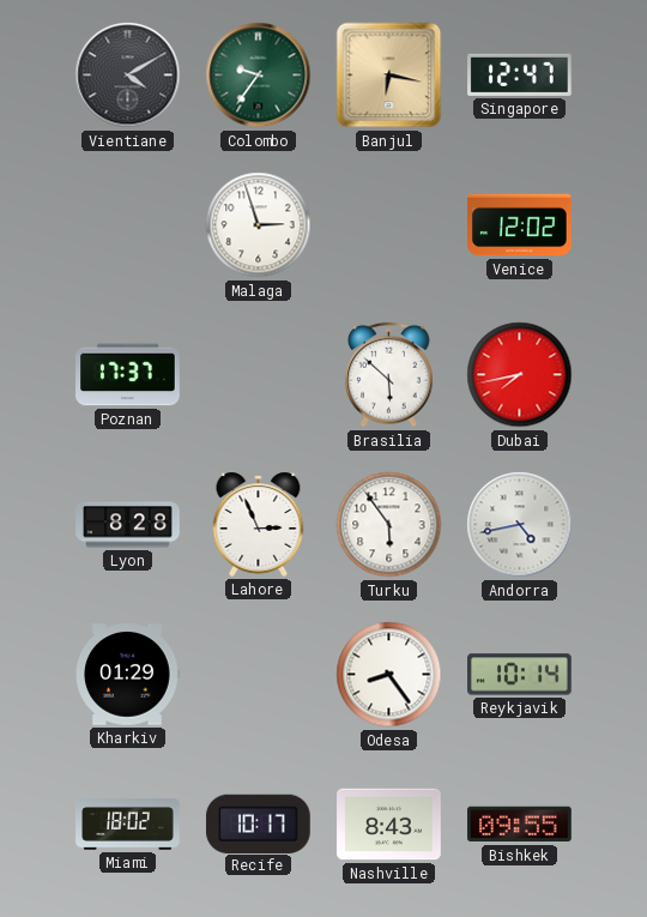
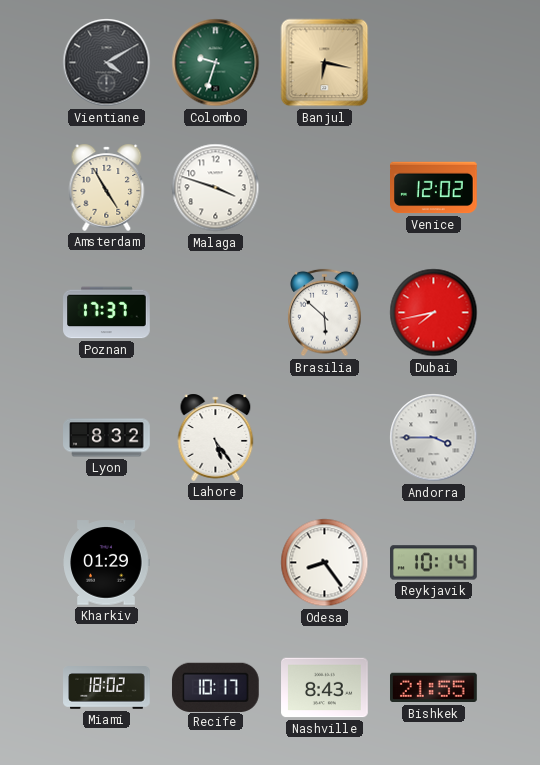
Colombo: 9:36 -> 9:33 (216, 63)
Singapore: 12:47 -> none (520, 74)
Amsterdam: none -> 4:55 (107, 187)
Malaga: 2:57 -> 3:48 (216, 188)
Lyon: 8:28 -> 8:32 (107, 438)
Lahore: 2:56 -> 5:24 (216, 437)
Turku: 5:54 -> none (389, 525)
Andorra: 4:43 -> 3:45 (434, 438)
Bishkek: 09:55 -> 21:55 (434, 688)
